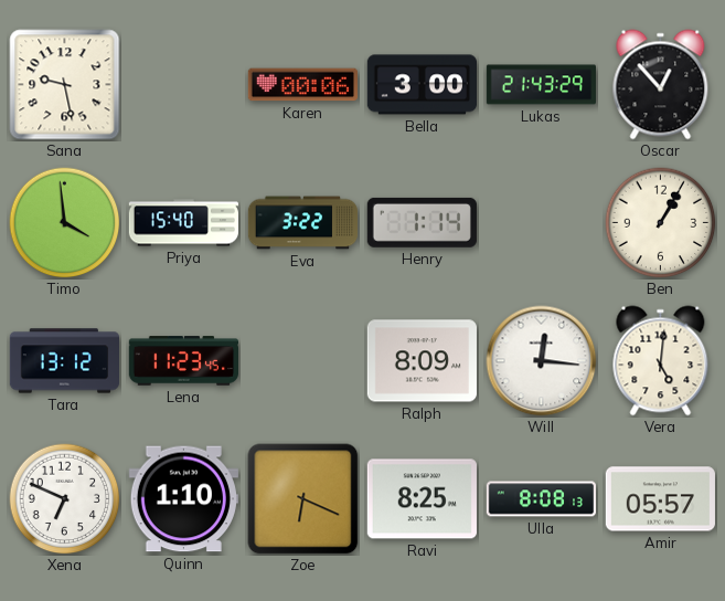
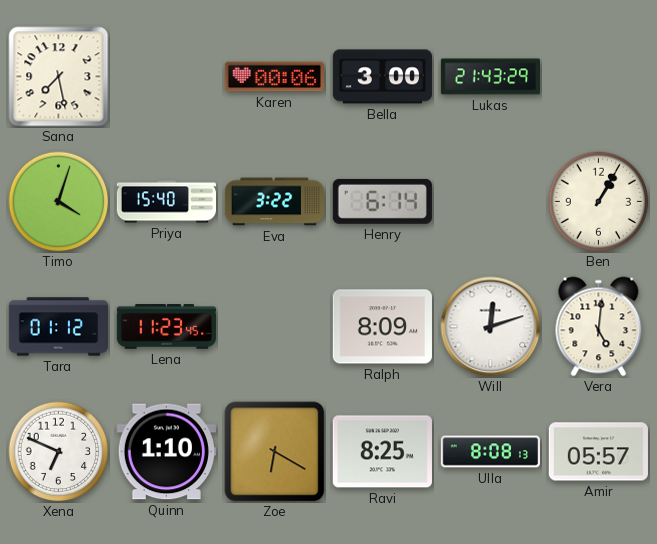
Sana: 9:28 -> 7:28 (59, 77)
Oscar: 12:53 -> none (661, 85)
Timo: 3:59 -> 4:03 (59, 202)
Henry: 1:14 -> 6:14 (382, 201)
Tara: 13:12 -> 01:12 (58, 327)
Will: 12:16 -> 12:12 (491, 327)
Zoe: 6:19 -> 6:20 (275, 452)
